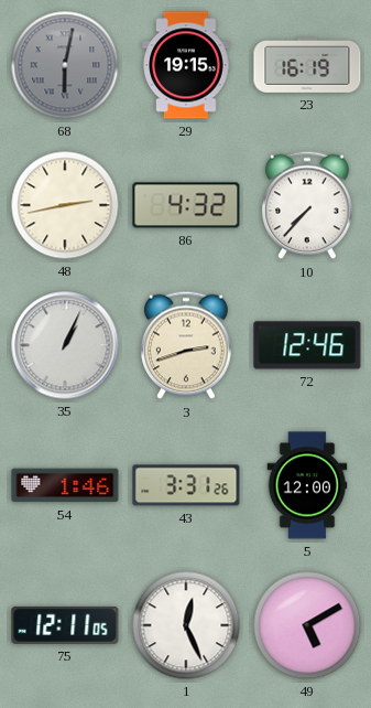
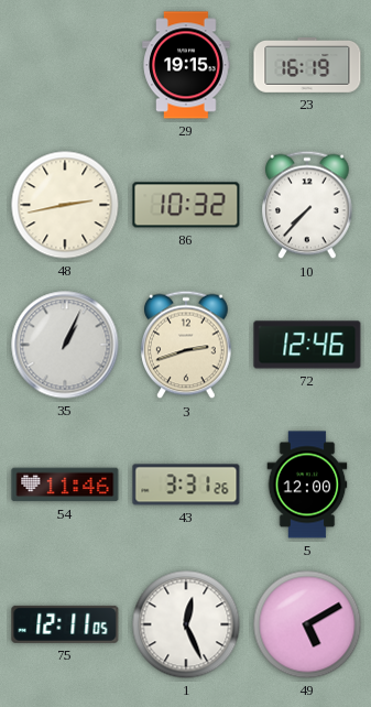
68: 6:02 -> none (65, 65)
86: 4:32 -> 10:32 (186, 205)
54: 1:46 -> 11:46 (65, 485)
